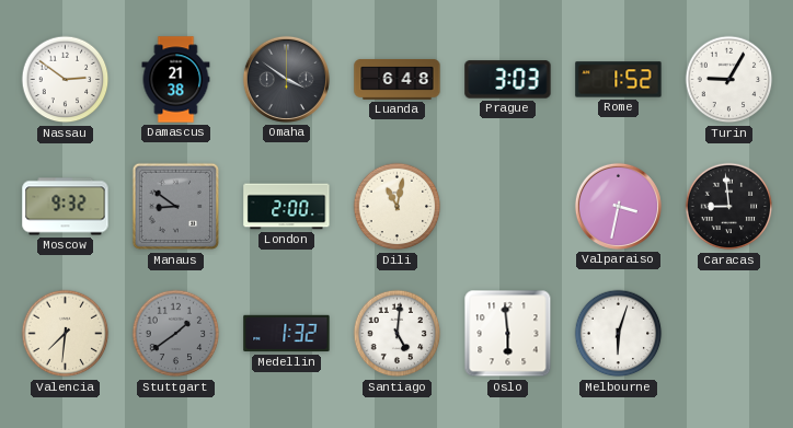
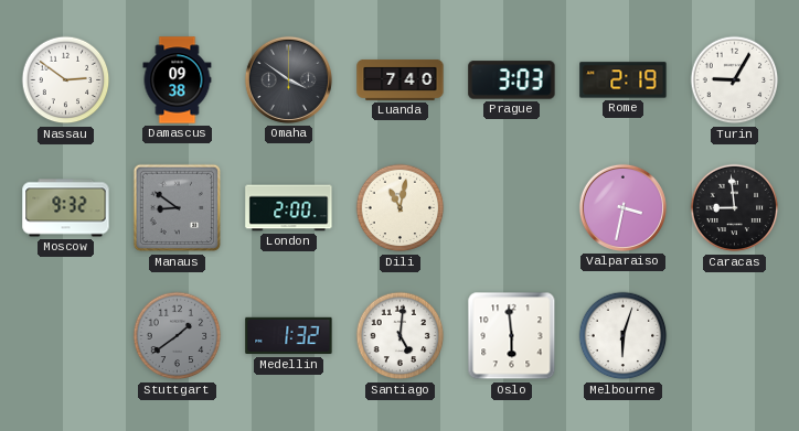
Damascus: 21:38 -> 09:38 (178, 80)
Luanda: 6:48 -> 7:40 (401, 79)
Rome: 1:52 -> 2:19 (624, 80)
Valencia: 7:31 -> none (66, 334)
